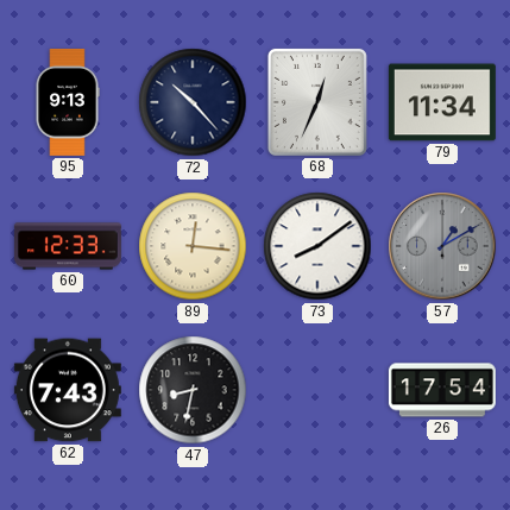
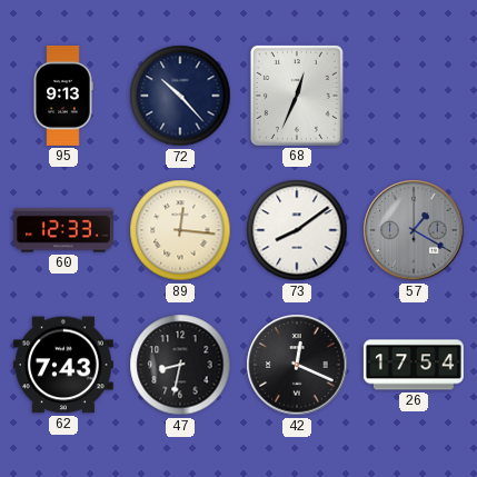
79: 11:34 -> none (442, 102)
57: 1:10 -> 1:20 (414, 230)
42: none -> 12:19 (297, 365)
